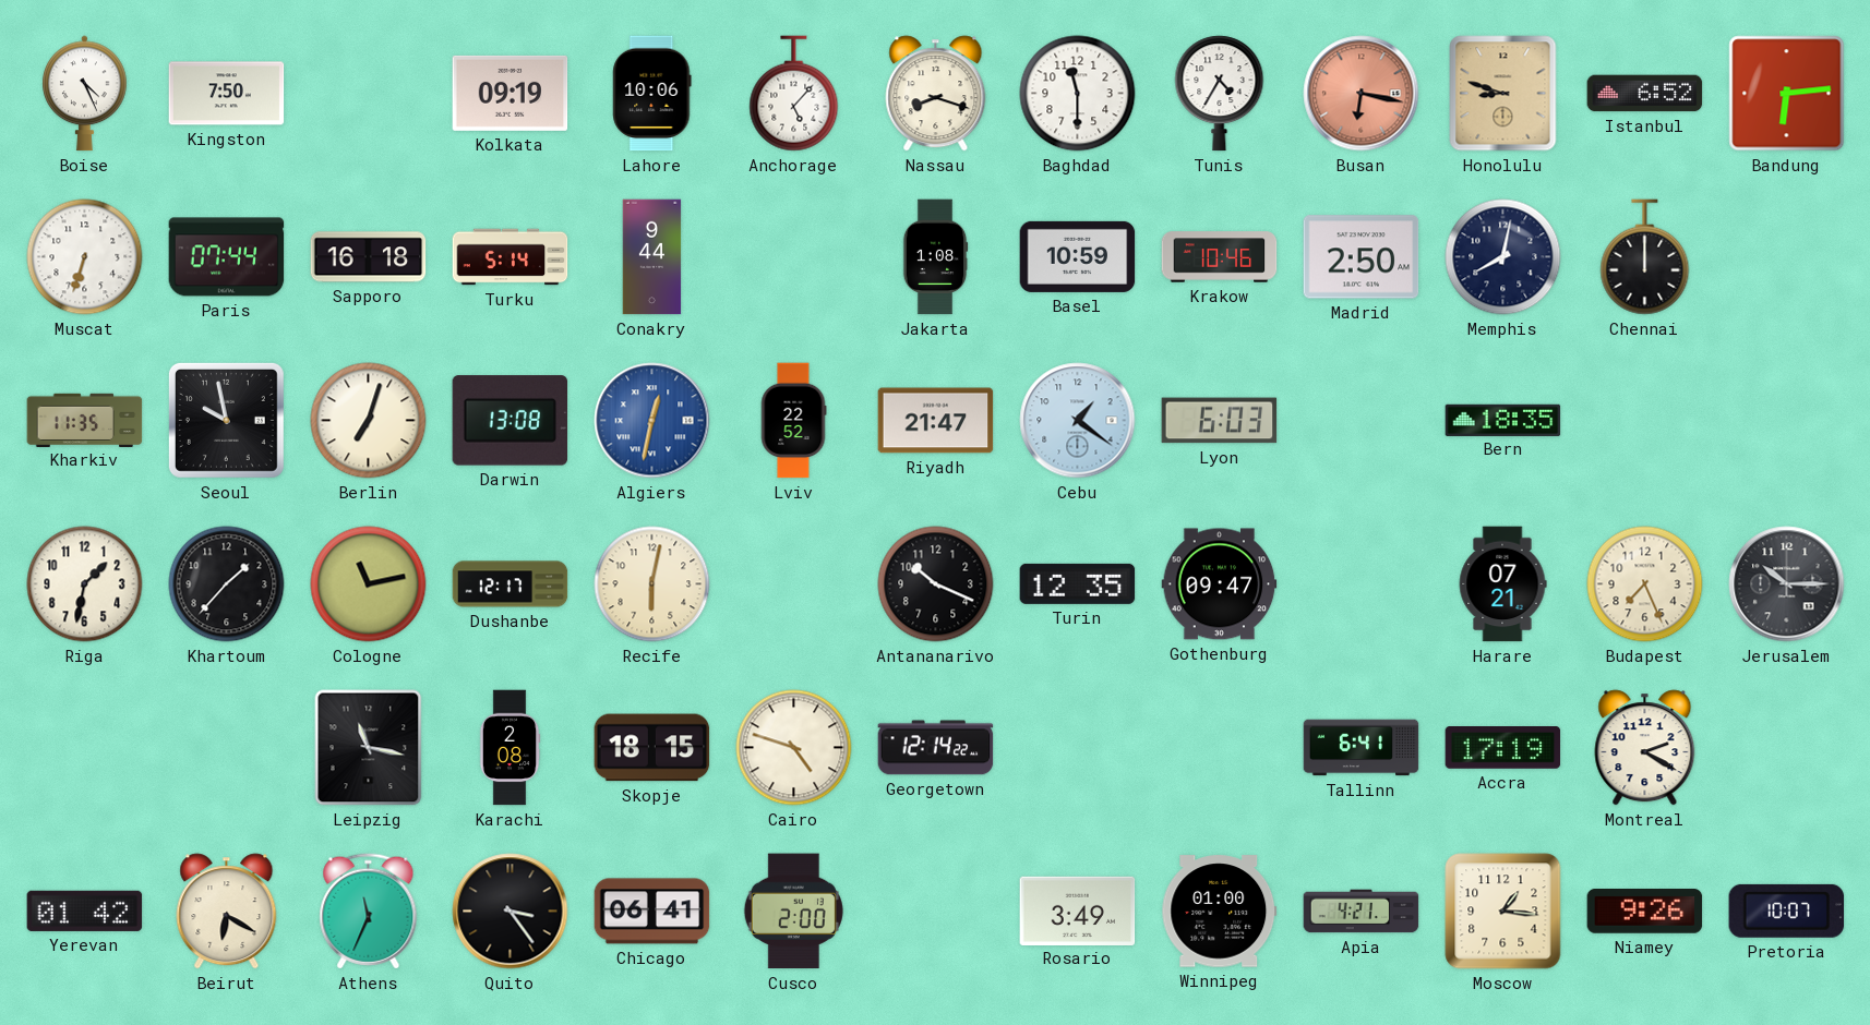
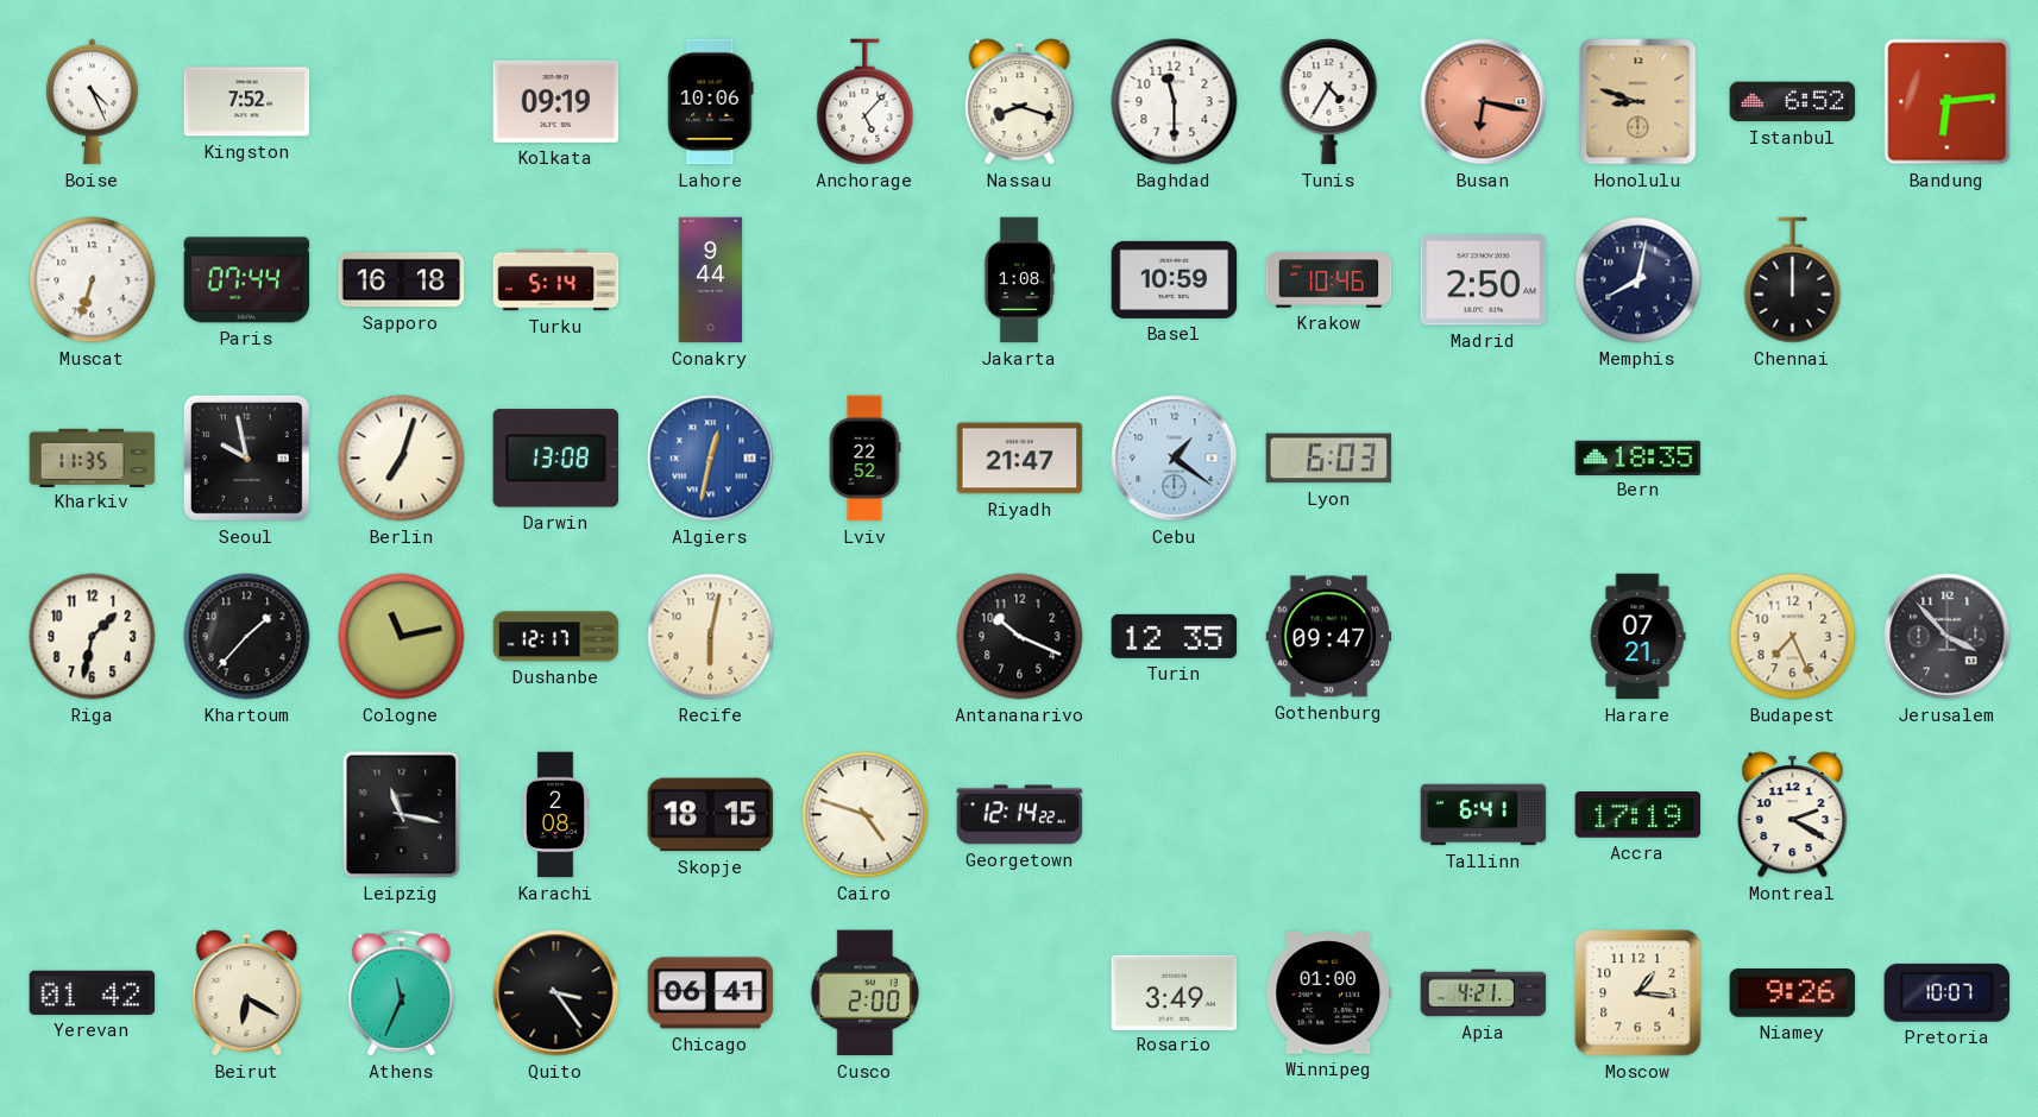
Kingston: 7:50 -> 7:52 (247, 102)
Jerusalem: 10:15 -> 3:53 (1948, 637)
